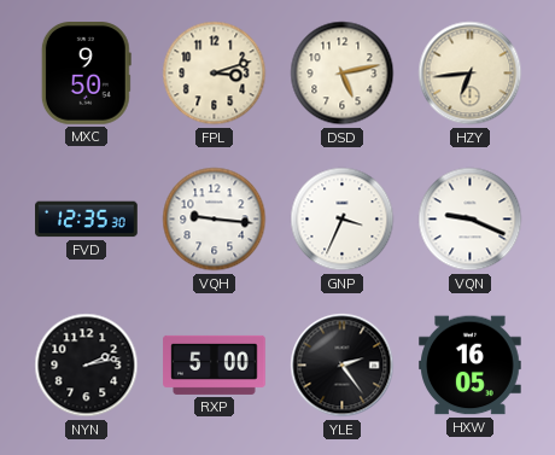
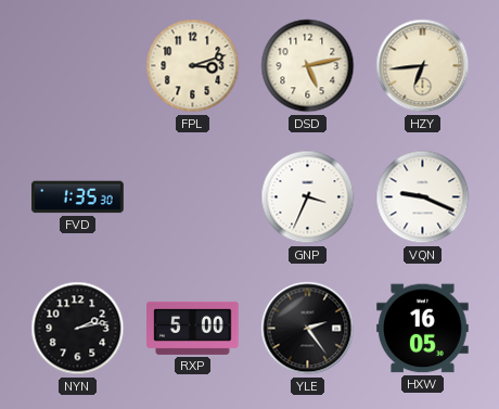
MXC: 9:50 -> none (86, 74)
FVD: 12:35 -> 1:35 (78, 197)
VQH: 9:16 -> none (215, 220)
